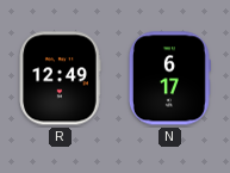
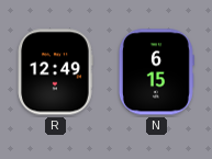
N: 6:17 -> 6:15 (156, 72)
